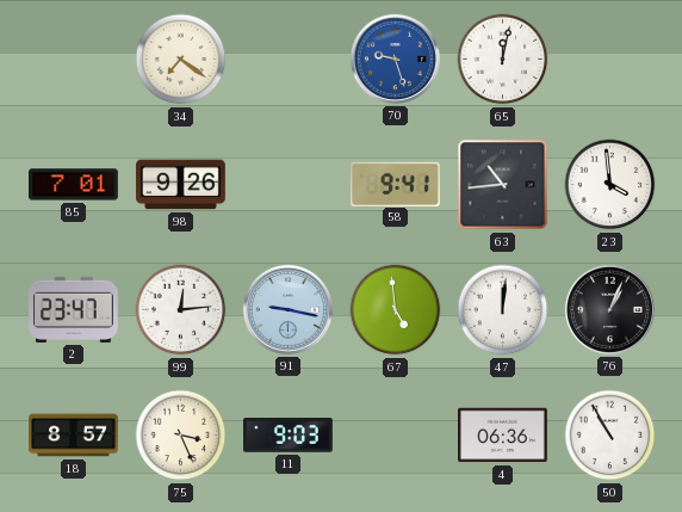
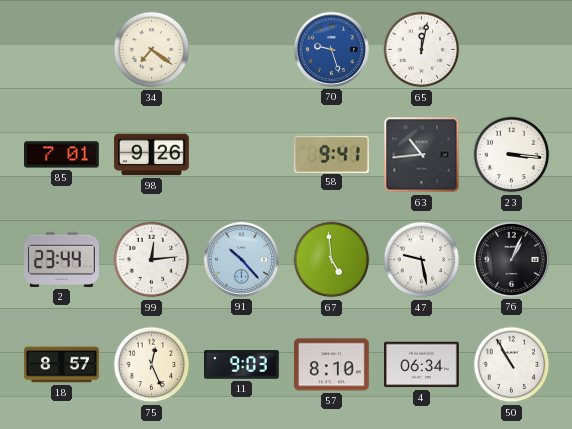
23: 3:59 -> 3:16 (512, 155)
2: 23:47 -> 23:44 (62, 259)
91: 9:17 -> 10:23 (241, 259)
47: 12:01 -> 9:28 (422, 260)
75: 3:26 -> 12:26 (152, 365)
57: none -> 8:10 (332, 365)
4: 06:36 -> 06:34 (422, 365)
